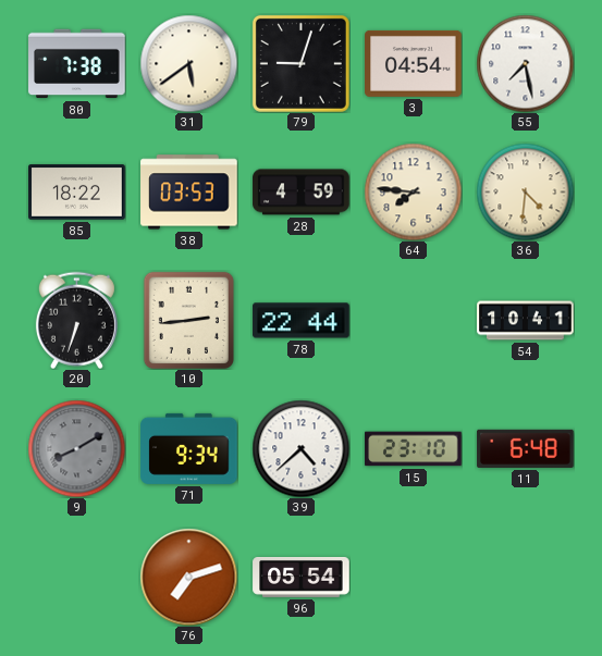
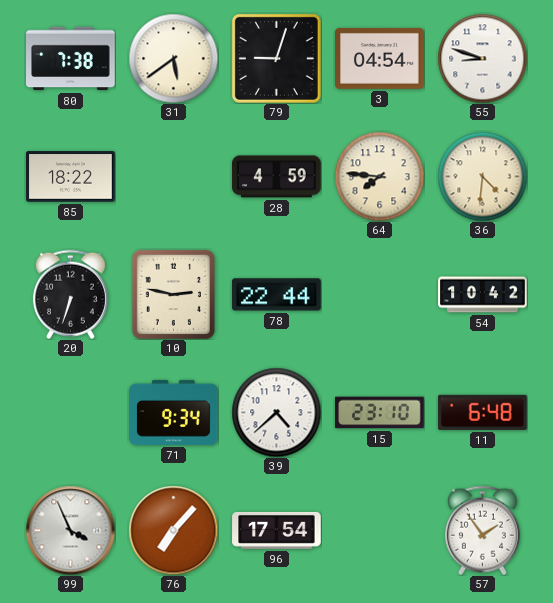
55: 7:28 -> 8:48 (482, 58)
38: 03:53 -> none (189, 193)
10: 2:44 -> 2:47 (173, 294)
54: 10:41 -> 10:42 (483, 295)
9: 8:10 -> none (76, 448)
99: none -> 3:56 (70, 530)
76: 7:12 -> 7:07 (173, 530)
96: 05:54 -> 17:54 (277, 530)
57: none -> 1:54 (482, 530)
